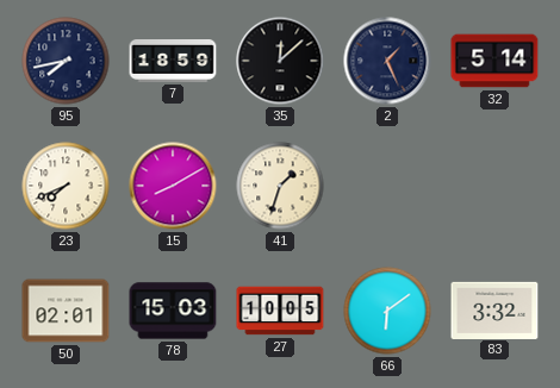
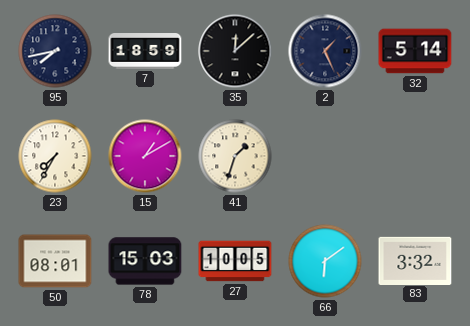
23: 7:41 -> 7:35 (55, 156)
15: 8:10 -> 1:10 (145, 156)
50: 02:01 -> 08:01 (55, 261)
